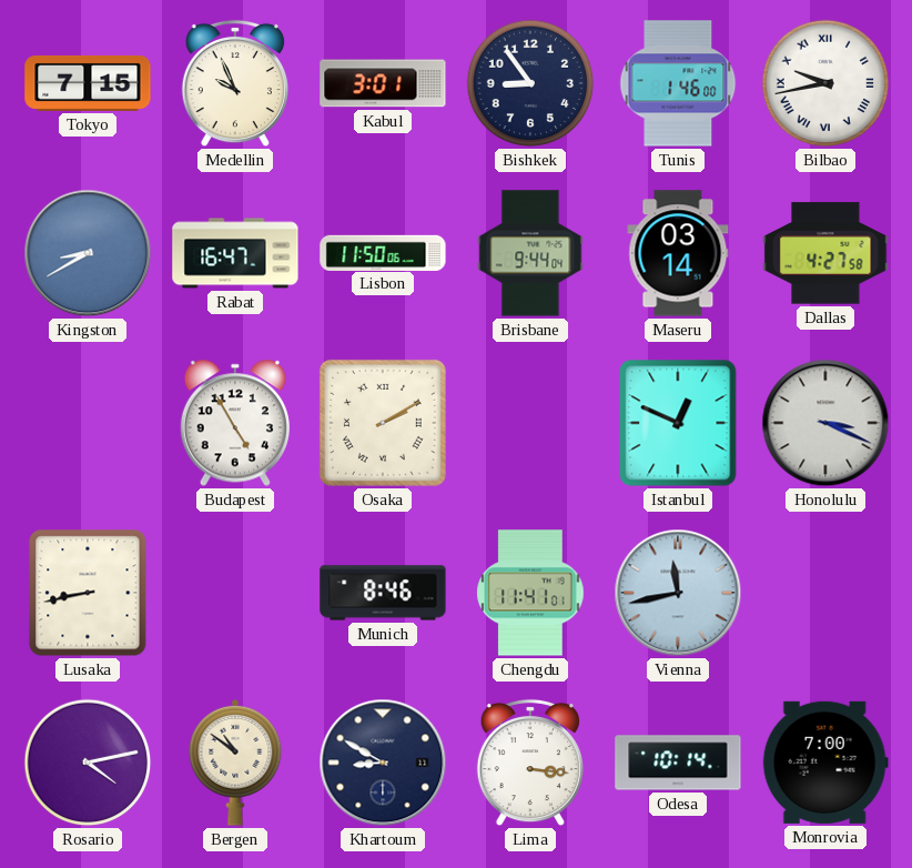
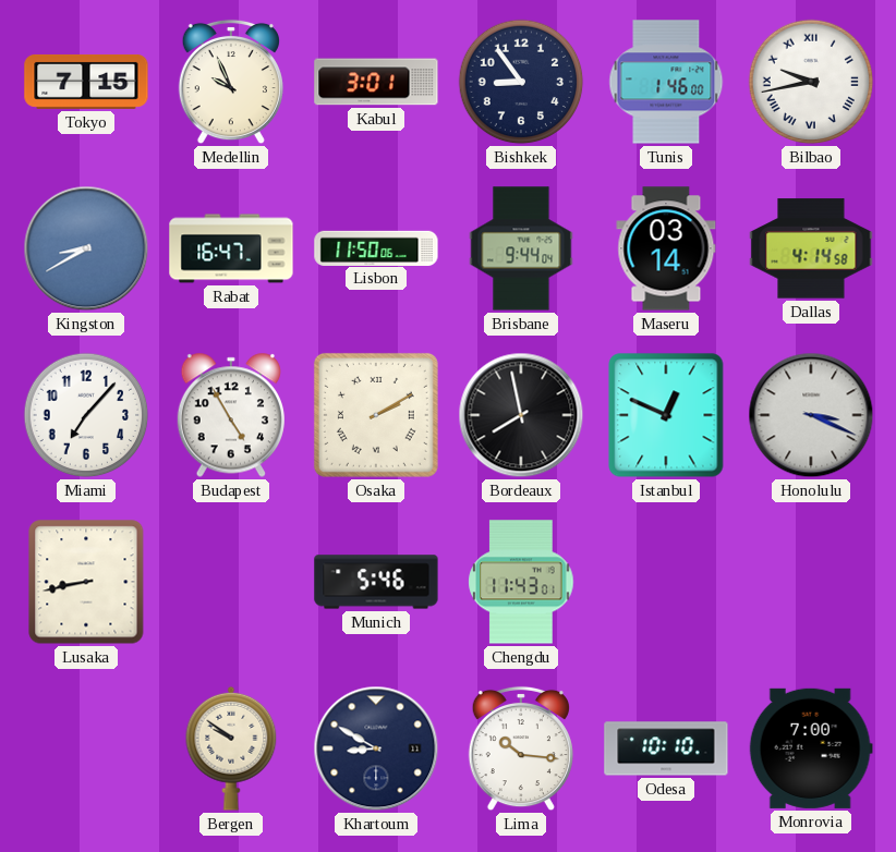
Dallas: 4:27 -> 4:14 (811, 248)
Miami: none -> 7:07 (86, 415)
Bordeaux: none -> 7:58 (521, 415)
Munich: 8:46 -> 5:46 (376, 582)
Chengdu: 11:41 -> 11:43 (521, 582)
Vienna: 11:43 -> none (678, 593)
Rosario: 4:13 -> none (88, 763)
Bergen: 10:51 -> 9:51 (231, 748)
Lima: 3:16 -> 10:16 (521, 748)
Odesa: 10:14 -> 10:10 (666, 748)
